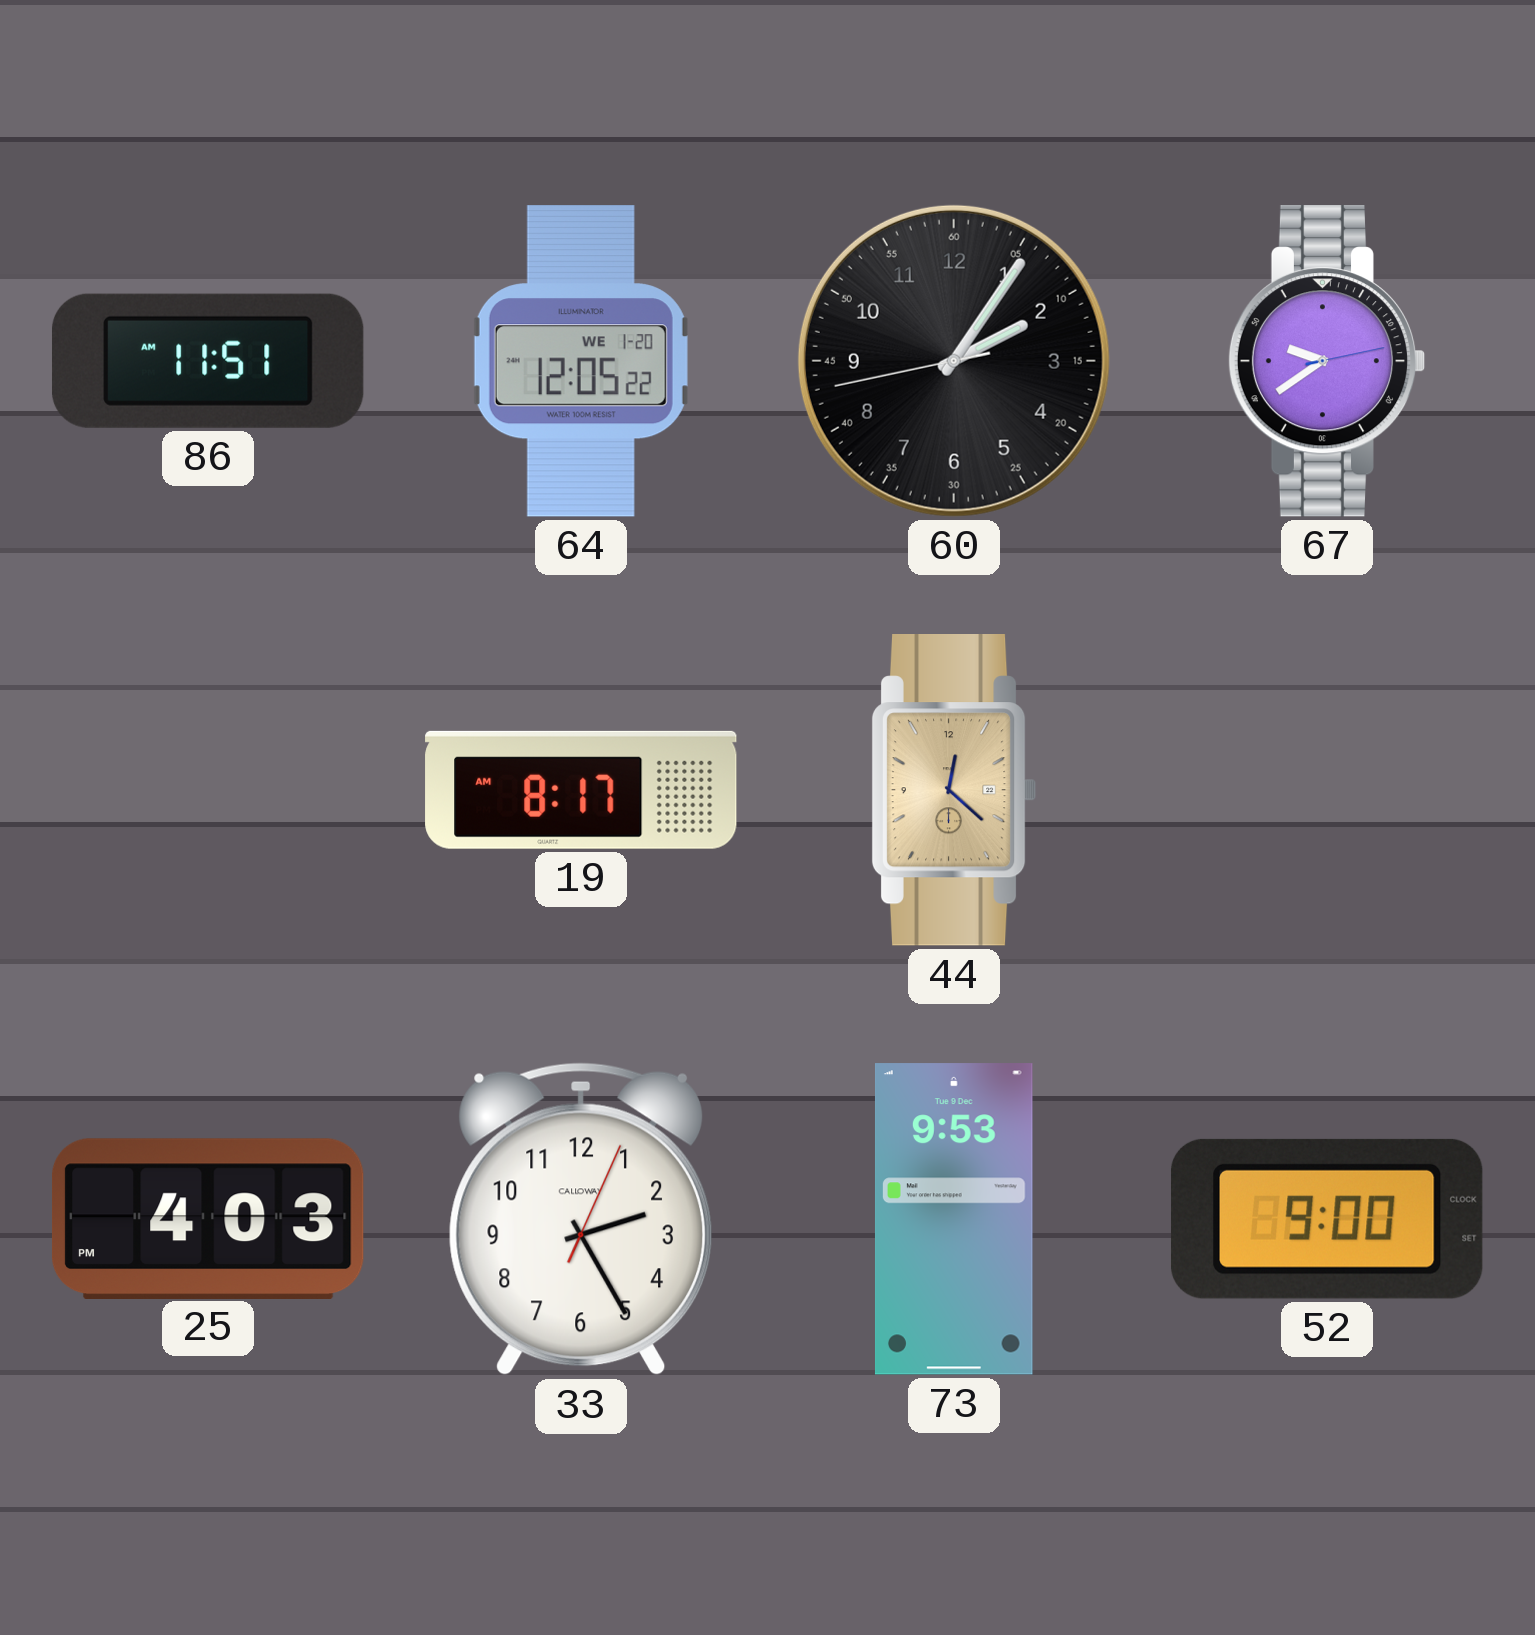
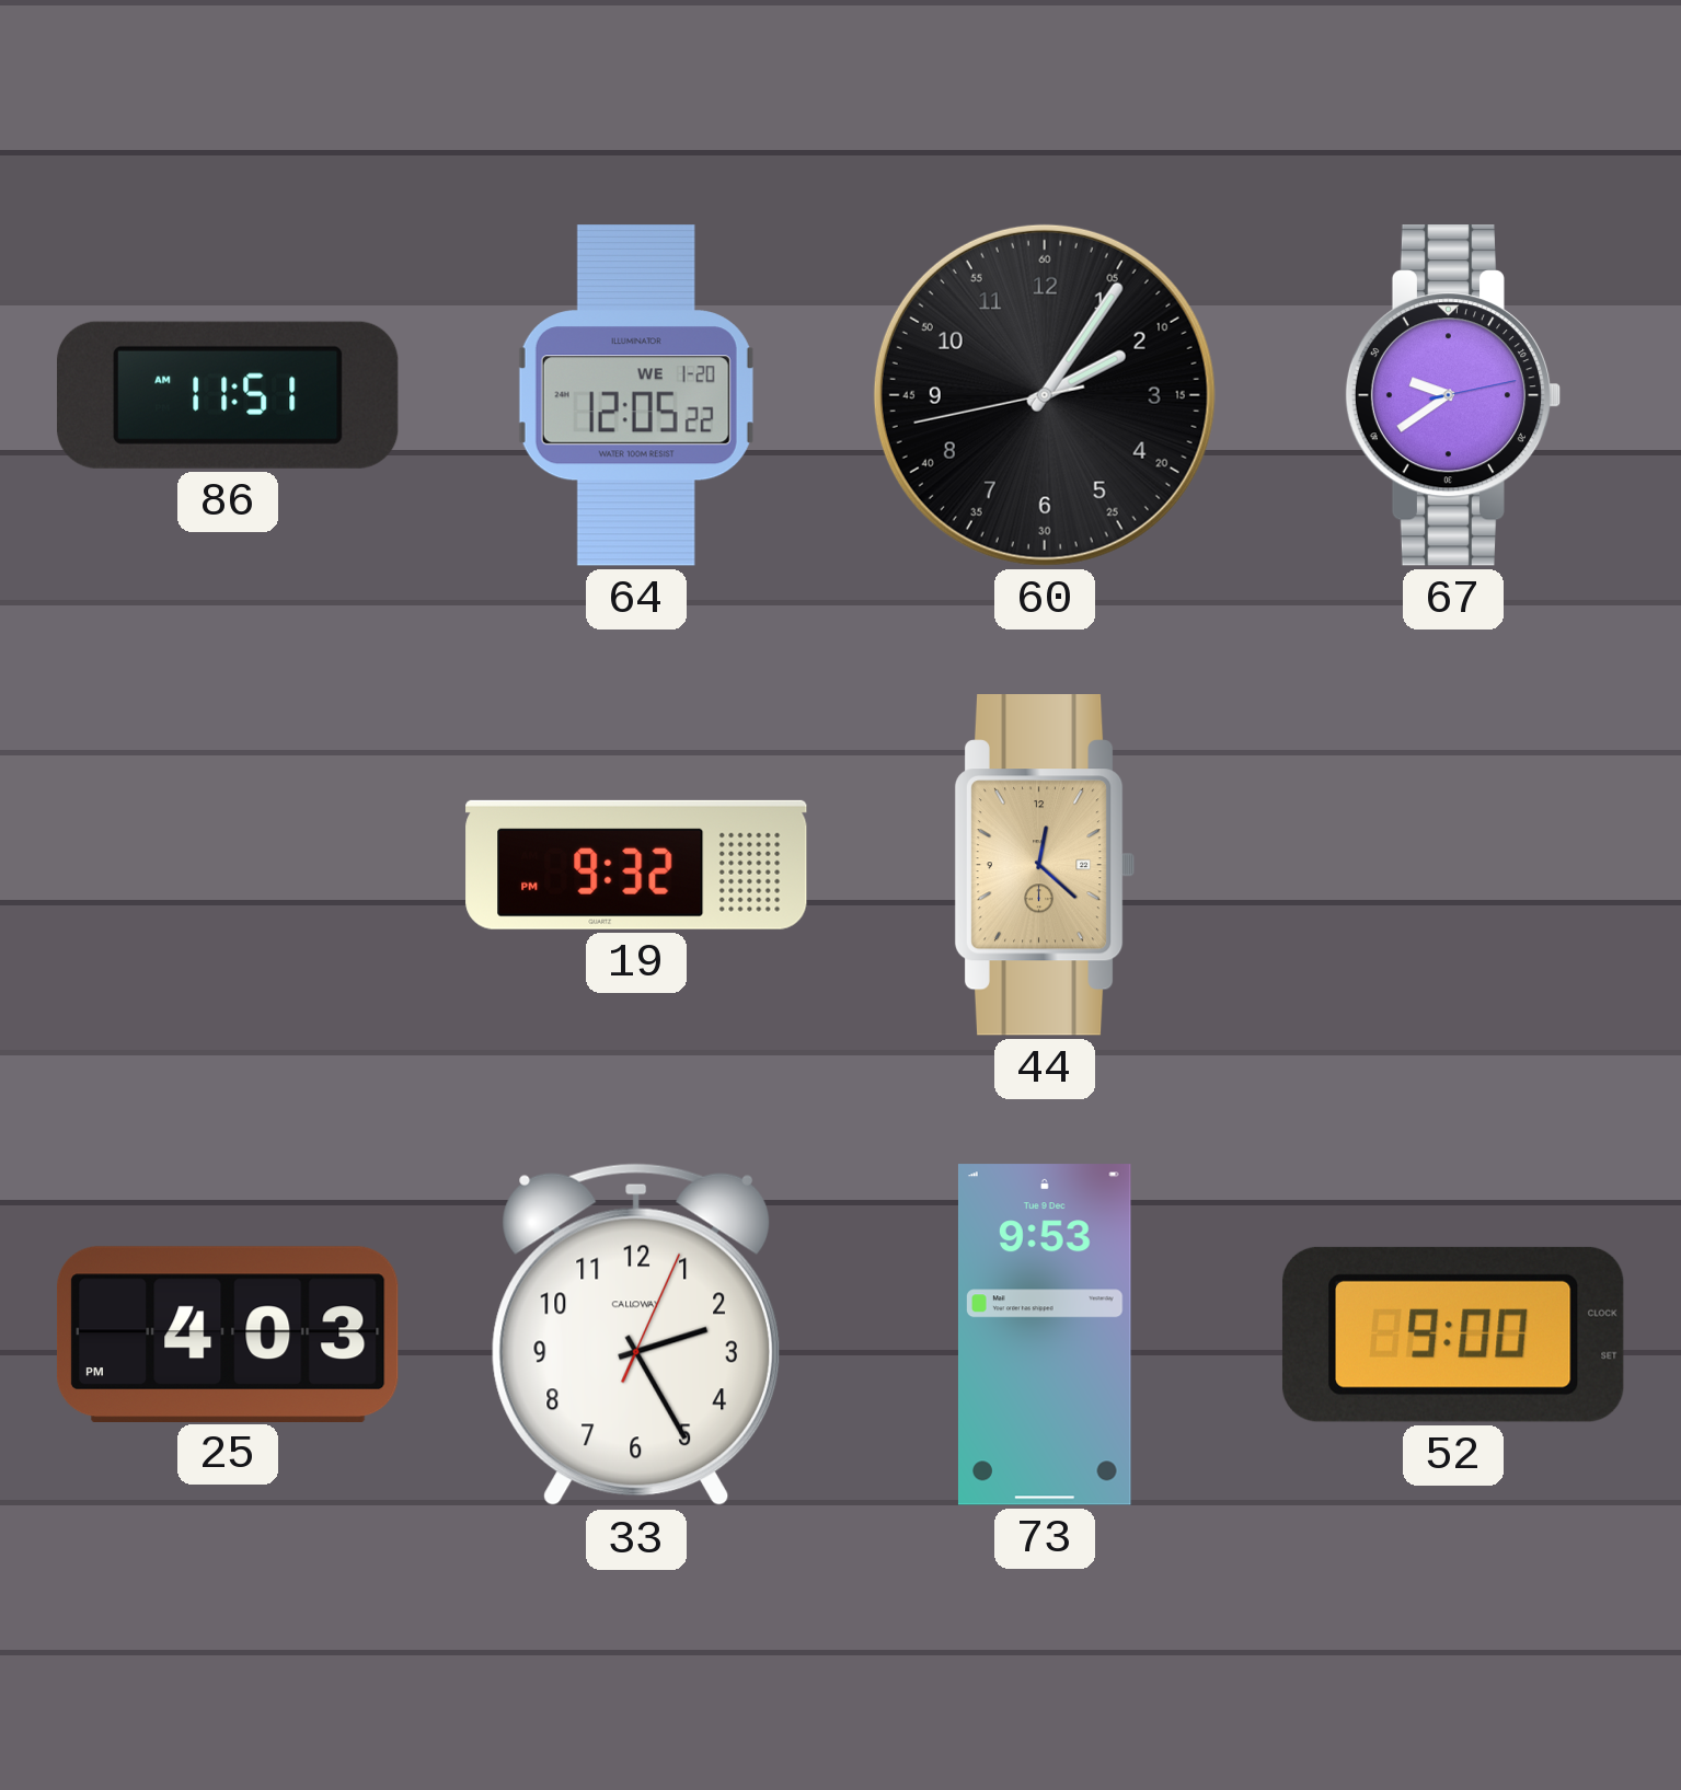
19: 8:17 -> 9:32 (636, 865)
